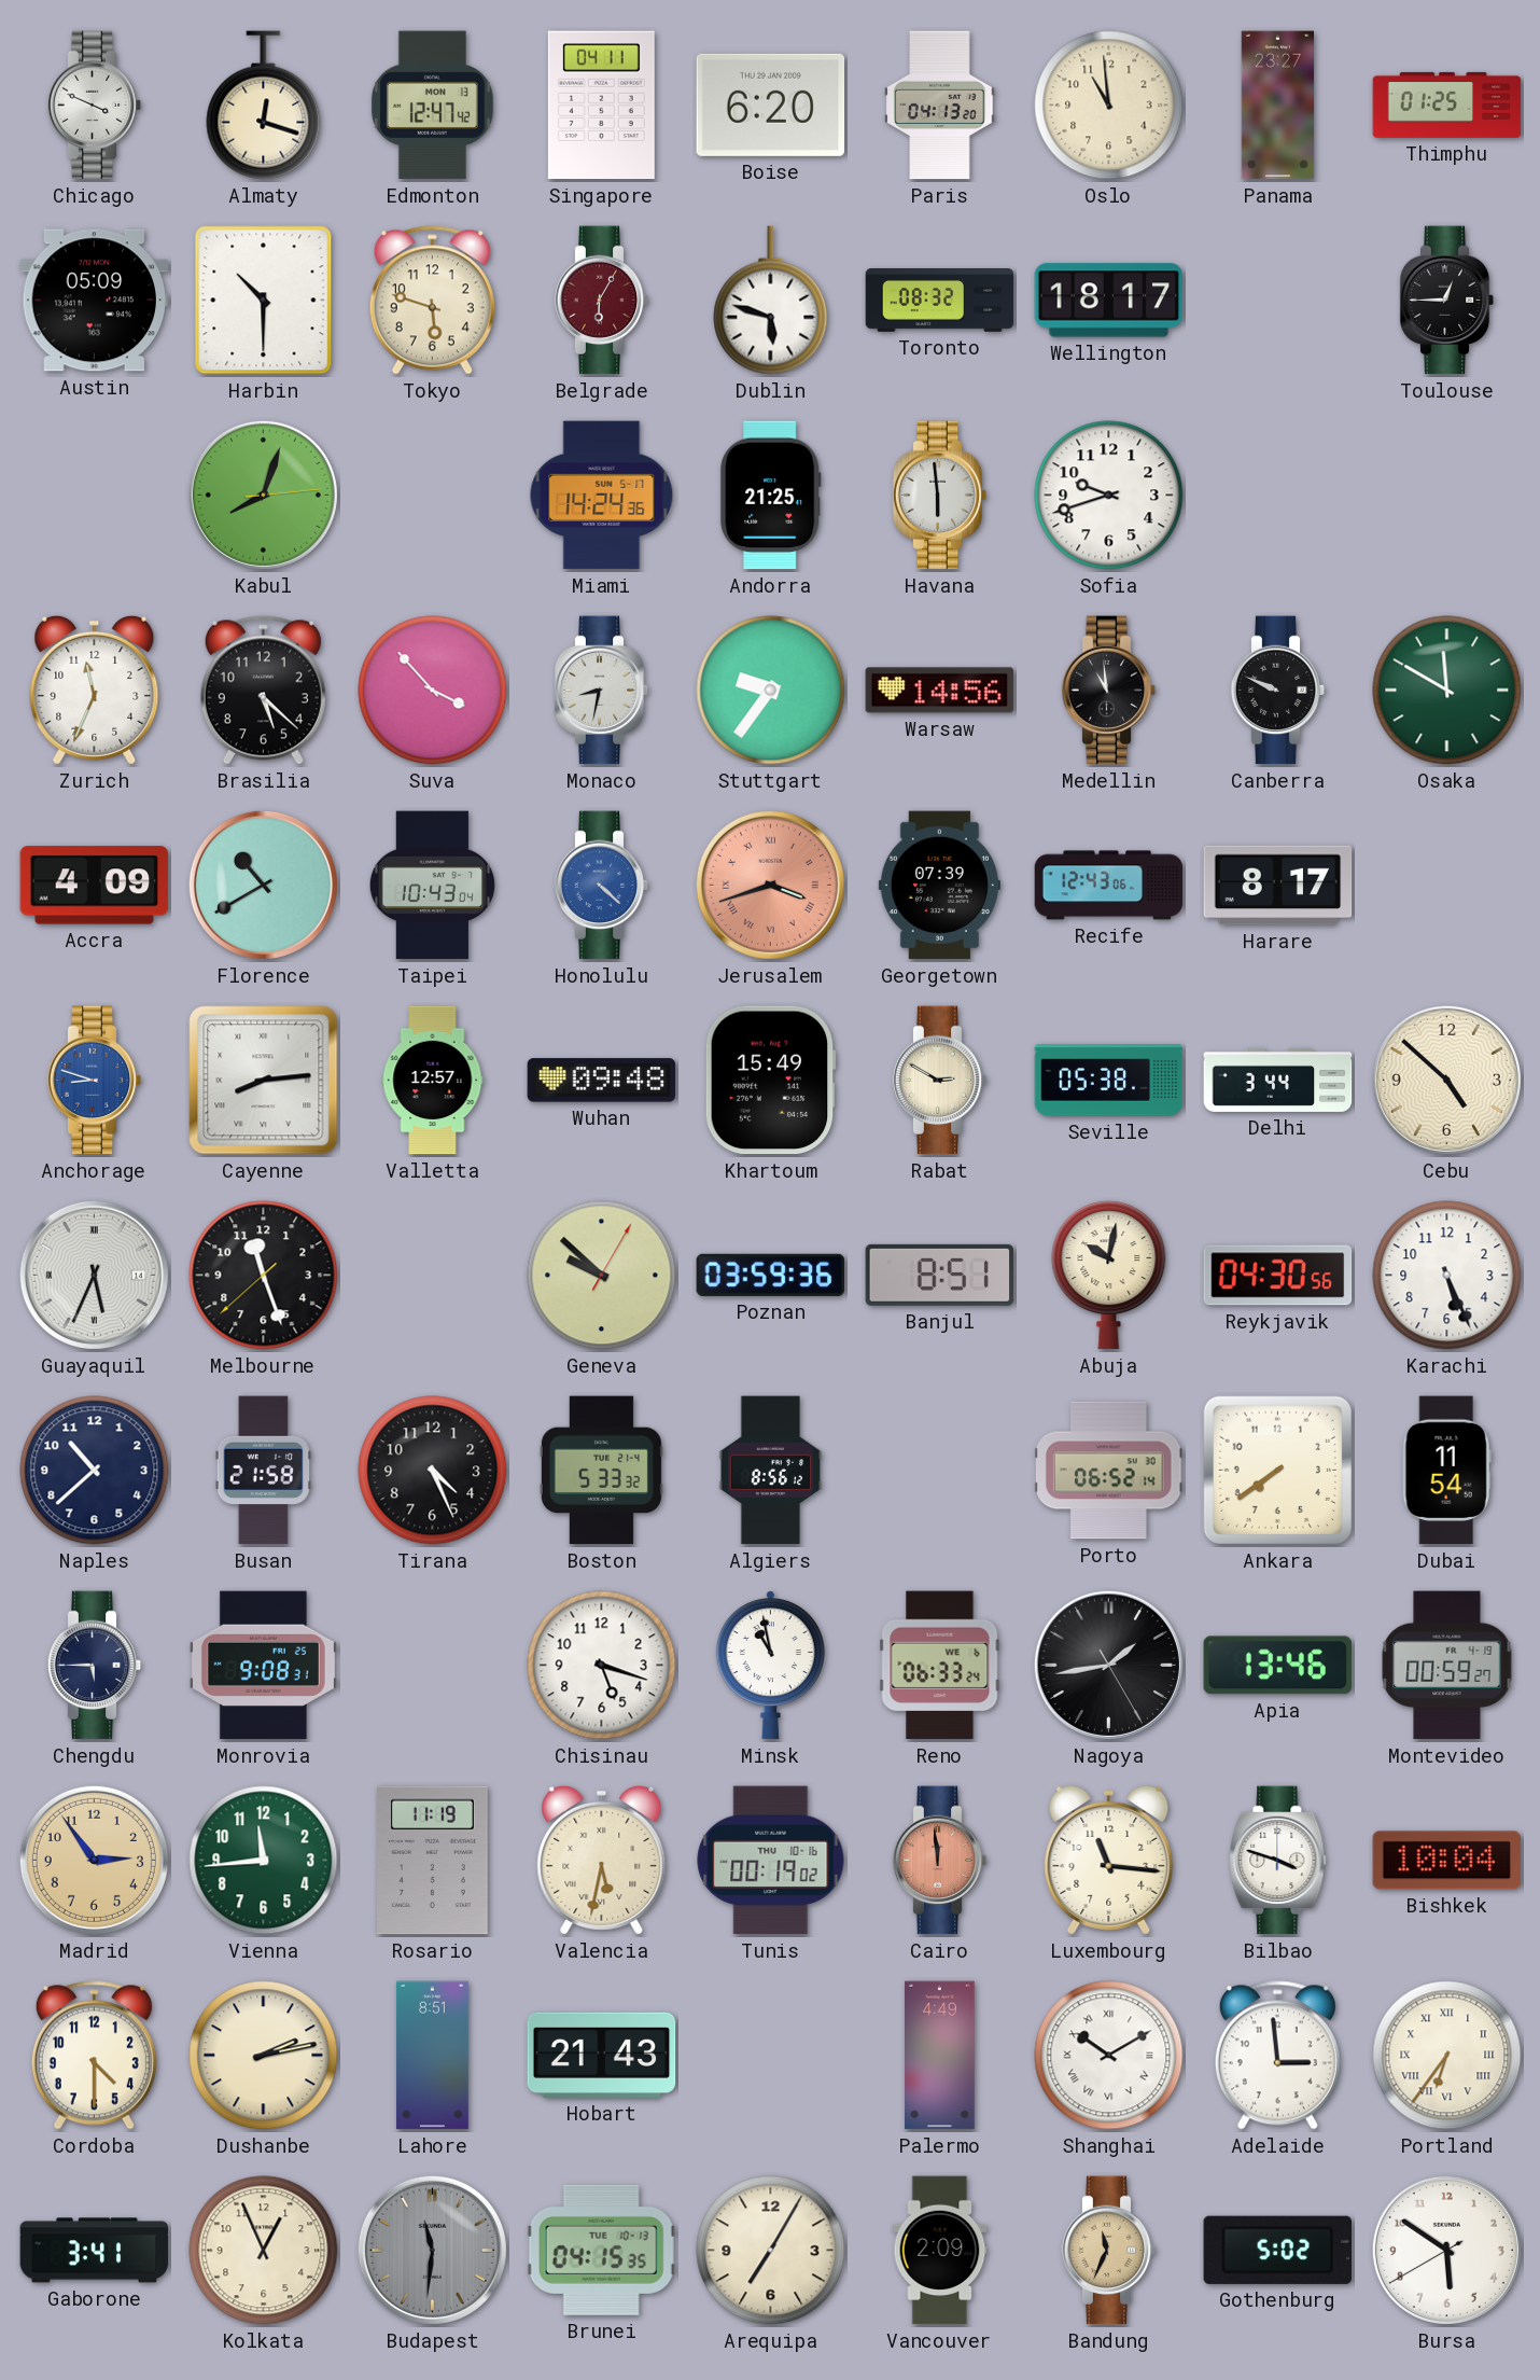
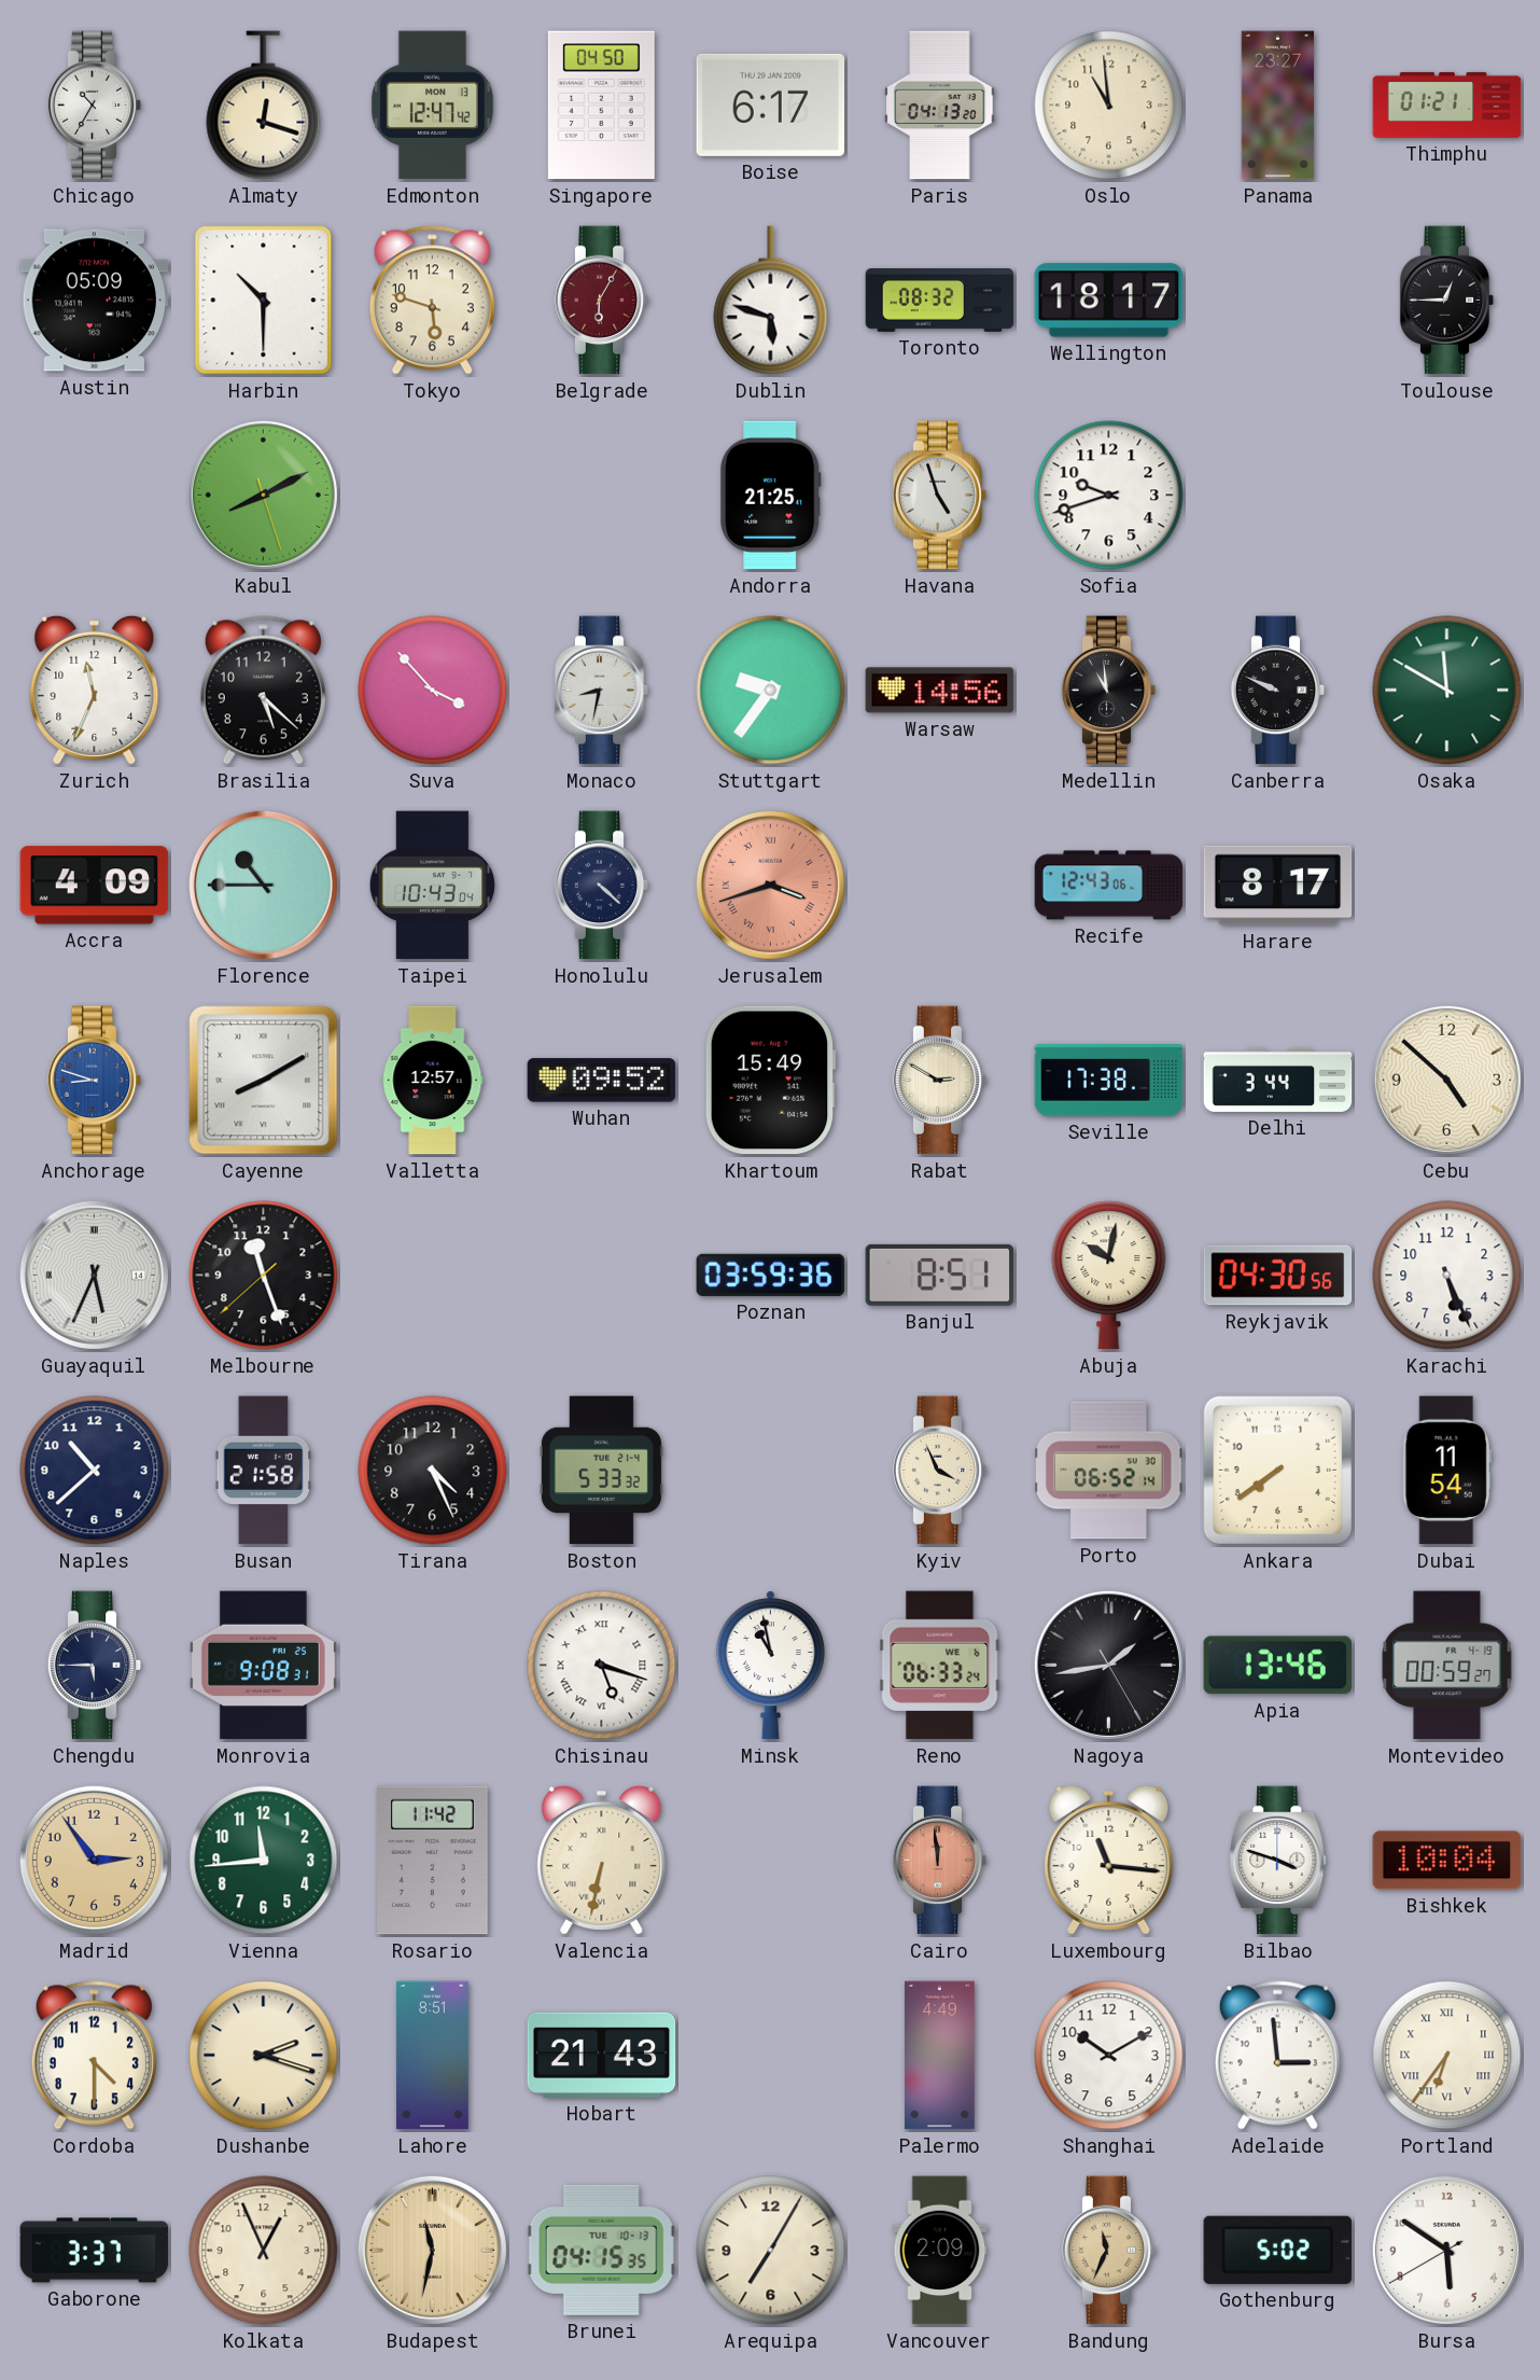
Chicago: 3:49 -> 10:35 (95, 106)
Singapore: 04:11 -> 04:50 (601, 106)
Boise: 6:20 -> 6:17 (771, 105)
Thimphu: 01:25 -> 01:21 (1447, 105)
Kabul: 8:03 -> 8:10 (263, 495)
Miami: 14:24 -> none (602, 496)
Havana: 5:59 -> 4:57 (940, 496)
Florence: 10:40 -> 10:45 (263, 885)
Honolulu dial: blue -> navy (602, 886)
Georgetown: 07:39 -> none (939, 886)
Cayenne: 8:14 -> 8:10 (264, 1081)
Wuhan: 09:48 -> 09:52 (602, 1081)
Seville: 05:38 -> 17:38 (1109, 1081)
Geneva: 9:52 -> none (602, 1276)
Algiers: 8:56 -> none (771, 1471)
Kyiv: none -> 3:56 (940, 1471)
Chisinau numerals: Arabic -> Roman (602, 1666)
Rosario: 11:19 -> 11:42 (433, 1861)
Valencia: 5:32 -> 6:32 (602, 1860)
Tunis: 00:19 -> none (771, 1861)
Dushanbe: 2:13 -> 2:18 (264, 2056)
Shanghai numerals: Roman -> Arabic (1109, 2056)
Gaborone: 3:41 -> 3:37 (95, 2251)
Budapest: 11:31 -> 11:32 (432, 2250)
Budapest dial: grey -> champagne (432, 2250)
